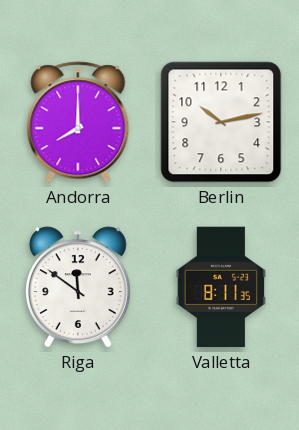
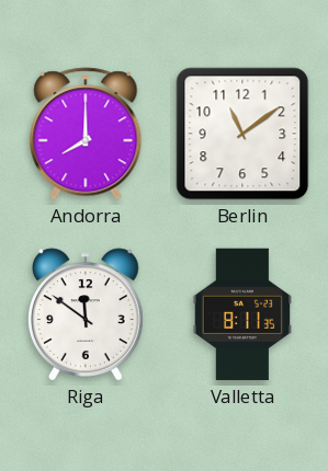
Berlin: 10:13 -> 11:09 (242, 134)
